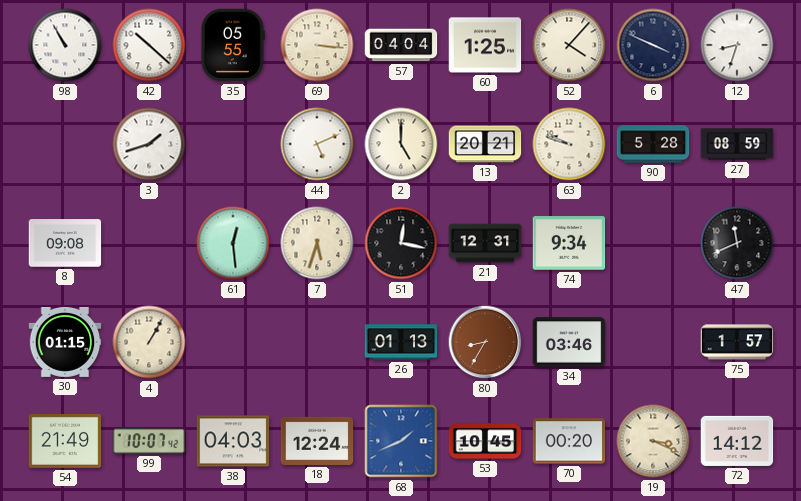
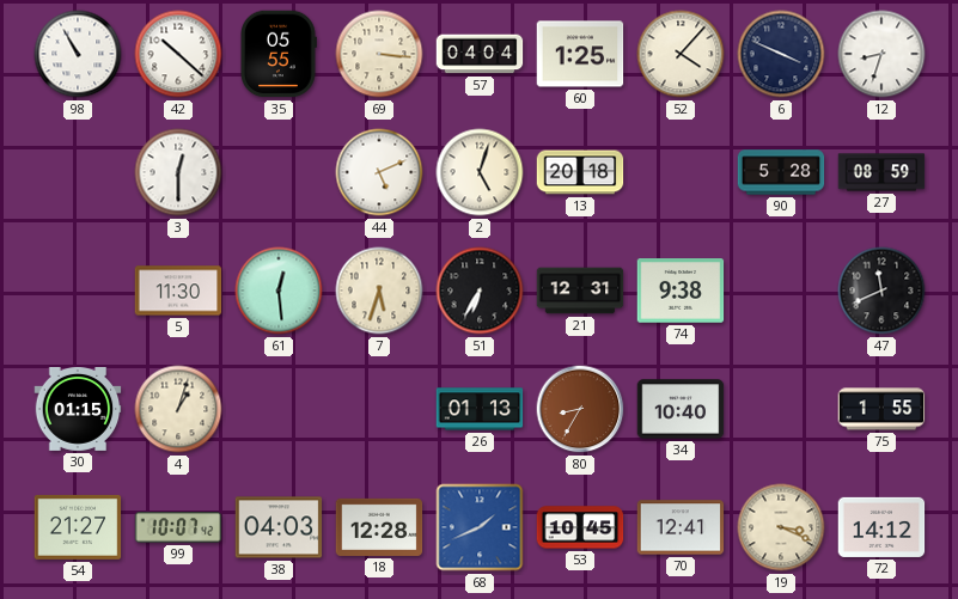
3: 1:42 -> 12:30 (178, 172)
2: 5:00 -> 5:03 (480, 172)
13: 20:21 -> 20:18 (580, 172)
63: 9:48 -> none (569, 144)
8: 09:08 -> none (65, 243)
5: none -> 11:30 (178, 291)
51: 12:17 -> 6:35 (480, 291)
74: 9:34 -> 9:38 (681, 291)
4: 1:05 -> 1:03 (178, 409)
34: 03:46 -> 10:40 (681, 409)
75: 1:57 -> 1:55 (881, 409)
54: 21:49 -> 21:27 (78, 527)
18: 12:24 -> 12:28 (379, 527)
70: 00:20 -> 12:41 (681, 527)
